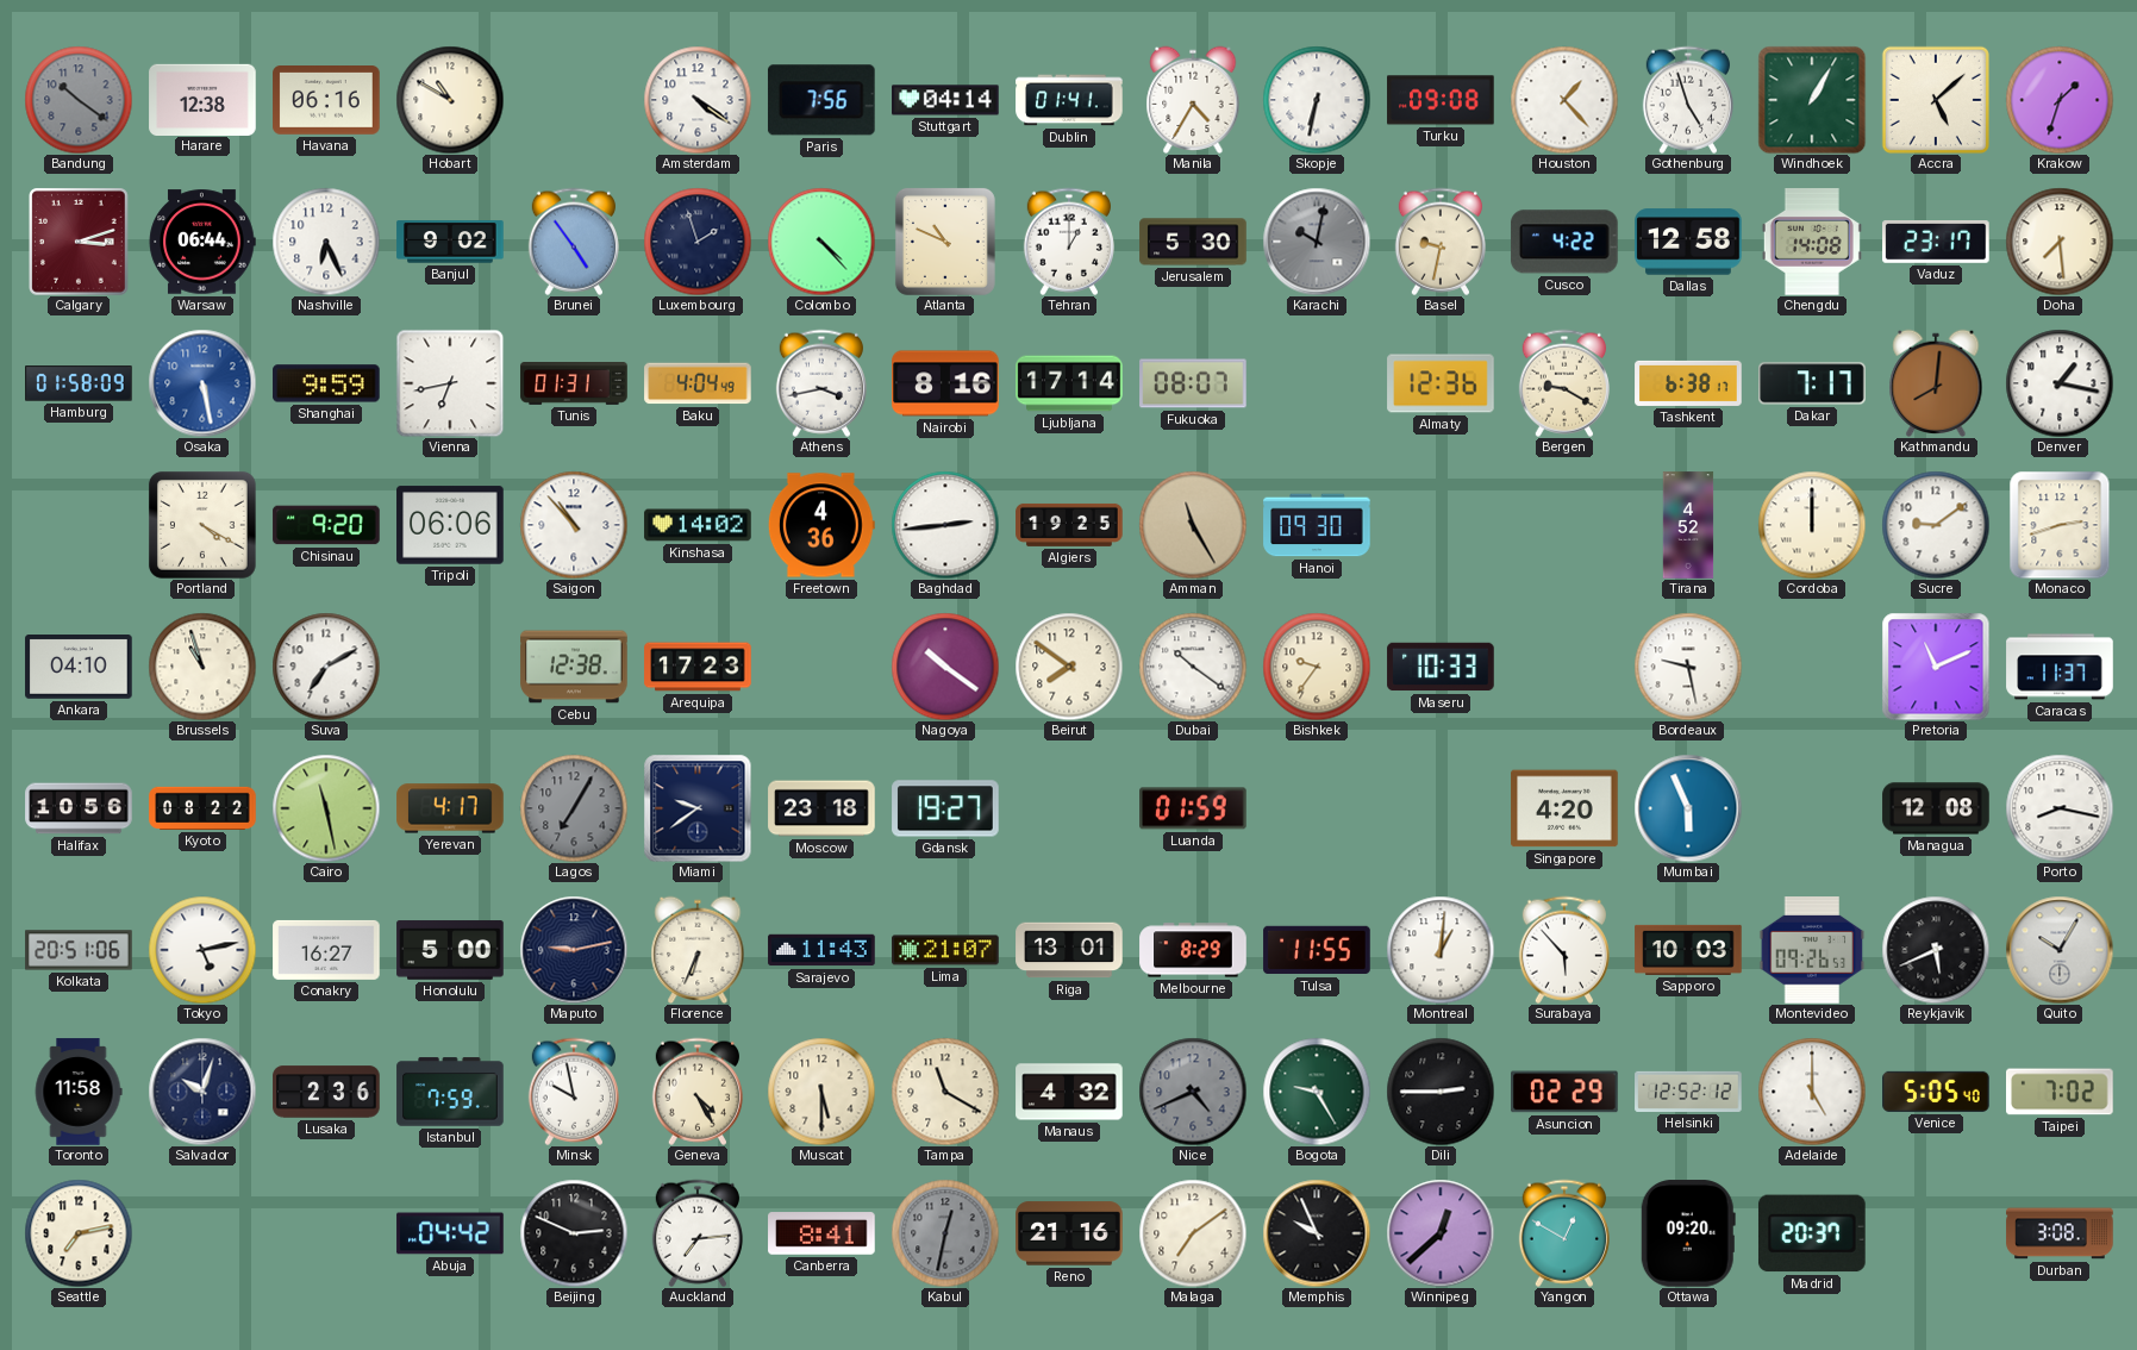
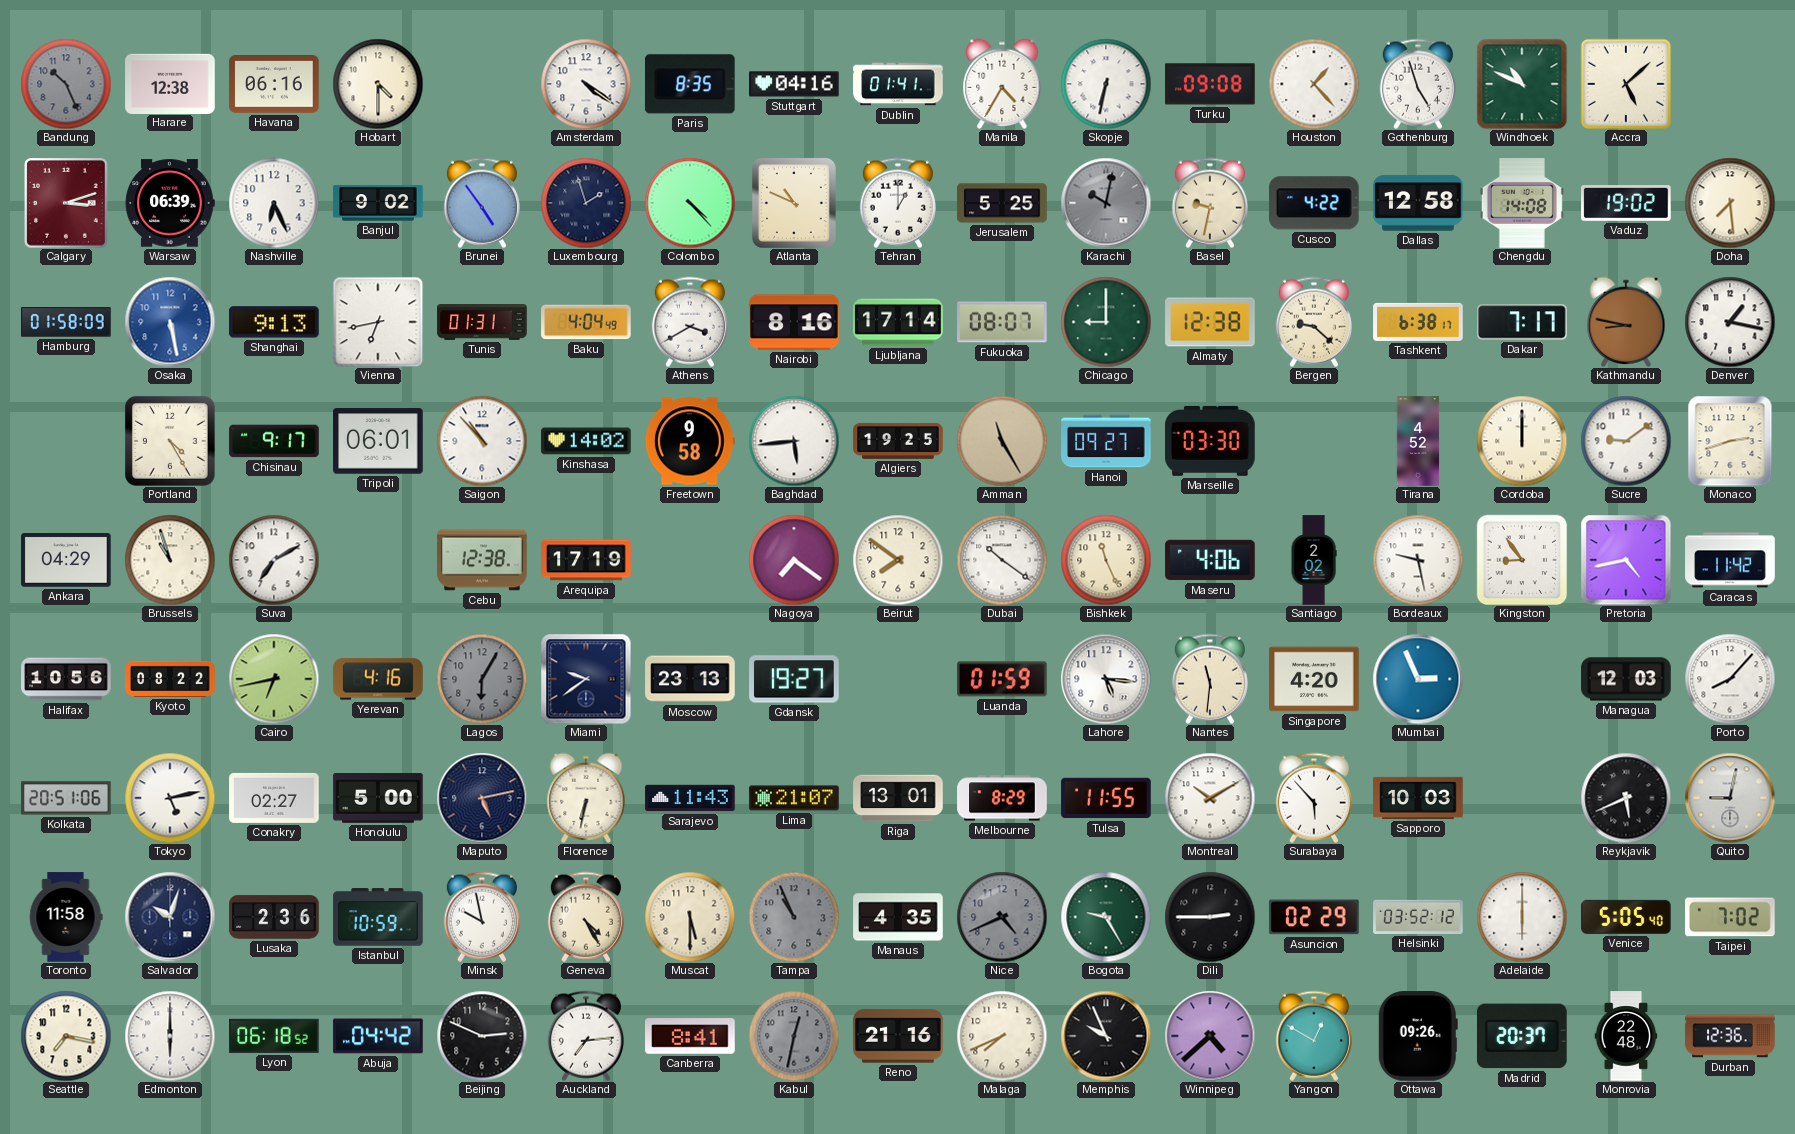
Bandung: 10:21 -> 10:26 (66, 84)
Hobart: 10:50 -> 4:30 (378, 84)
Paris: 7:56 -> 8:35 (690, 84)
Stuttgart: 04:14 -> 04:16 (794, 84)
Windhoek: 1:05 -> 10:49 (1522, 84)
Krakow: 1:33 -> none (2060, 100)
Warsaw: 06:44 -> 06:39 (170, 203)
Jerusalem: 5:30 -> 5:25 (1002, 203)
Vaduz: 23:17 -> 19:02 (1626, 204)
Shanghai: 9:59 -> 9:13 (274, 322)
Athens: 3:43 -> 3:40 (690, 322)
Chicago: none -> 9:00 (1106, 322)
Almaty: 12:36 -> 12:38 (1210, 322)
Bergen: 9:20 -> 9:22 (1314, 322)
Kathmandu: 8:01 -> 8:47 (1626, 322)
Portland: 4:20 -> 4:25 (170, 441)
Chisinau: 9:20 -> 9:17 (274, 441)
Tripoli: 06:06 -> 06:01 (378, 441)
Freetown: 4:36 -> 9:58 (690, 441)
Baghdad: 2:44 -> 5:44 (794, 441)
Hanoi: 09:30 -> 09:27 (1106, 441)
Marseille: none -> 03:30 (1210, 441)
Ankara: 04:10 -> 04:29 (66, 561)
Arequipa: 17:23 -> 17:19 (586, 560)
Nagoya: 10:21 -> 7:21 (794, 560)
Bishkek: 9:36 -> 11:26 (1106, 560)
Maseru: 10:33 -> 4:06 (1210, 560)
Santiago: none -> 2:02 (1314, 560)
Kingston: none -> 8:54 (1522, 560)
Pretoria: 11:11 -> 4:43 (1626, 560)
Caracas: 11:37 -> 11:42 (1730, 560)
Cairo: 11:28 -> 6:43 (274, 679)
Yerevan: 4:17 -> 4:16 (378, 679)
Lagos: 7:05 -> 6:05 (482, 679)
Moscow: 23:18 -> 23:13 (690, 679)
Lahore: none -> 5:16 (1106, 679)
Nantes: none -> 11:31 (1210, 679)
Mumbai: 5:56 -> 2:56 (1418, 679)
Managua: 12:08 -> 12:03 (1626, 679)
Porto: 8:17 -> 8:07 (1730, 679)
Conakry: 16:27 -> 02:27 (274, 798)
Maputo: 9:13 -> 5:13 (482, 798)
Florence: 6:34 -> 6:32 (586, 798)
Montreal: 1:01 -> 10:10 (1210, 798)
Montevideo: 09:26 -> none (1812, 950)
Quito: 10:05 -> 9:02 (1730, 798)
Istanbul: 7:59 -> 10:59 (378, 917)
Tampa: 11:20 -> 10:56 (794, 917)
Tampa dial: cream -> grey (794, 917)
Manaus: 4:32 -> 4:35 (898, 917)
Helsinki: 12:52 -> 03:52 (1418, 917)
Adelaide: 5:00 -> 6:00 (1522, 917)
Seattle: 7:13 -> 7:17 (66, 1036)
Edmonton: none -> 6:00 (170, 1036)
Lyon: none -> 06:18 (274, 1036)
Malaga: 7:09 -> 7:41 (1002, 1036)
Winnipeg: 12:38 -> 4:38 (1210, 1036)
Ottawa: 09:20 -> 09:26 (1418, 1036)
Monrovia: none -> 22:48 (1626, 1036)
Durban: 3:08 -> 12:36 (1730, 1036)
